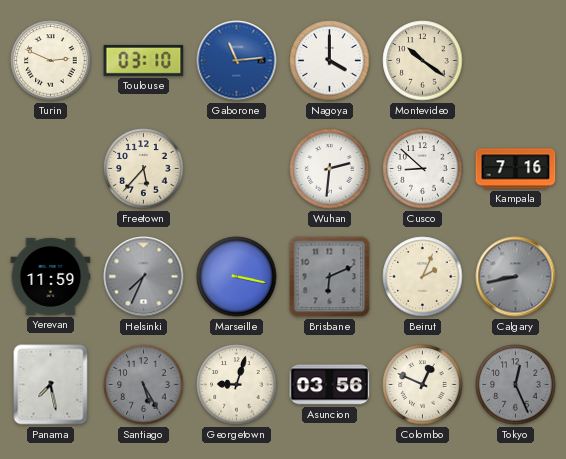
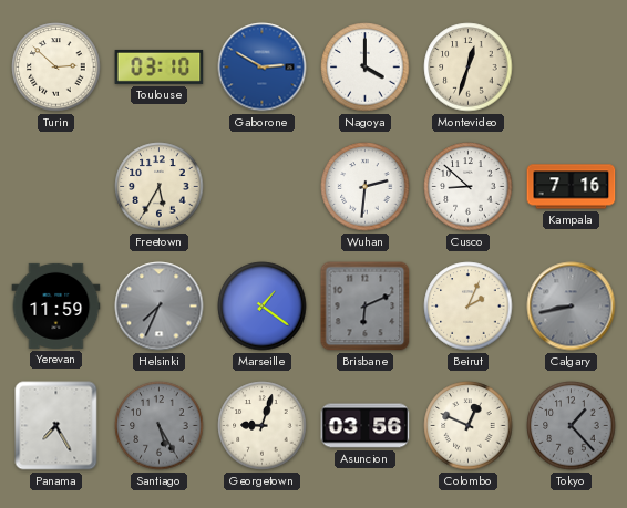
Turin: 2:49 -> 2:52 (56, 68)
Gaborone: 11:14 -> 2:50 (263, 68)
Montevideo: 10:21 -> 12:33 (469, 68)
Freetown: 5:37 -> 5:35 (160, 187)
Marseille: 3:17 -> 1:21 (263, 307)
Panama: 7:28 -> 7:25 (56, 426)
Tokyo: 12:26 -> 1:23 (572, 426)
